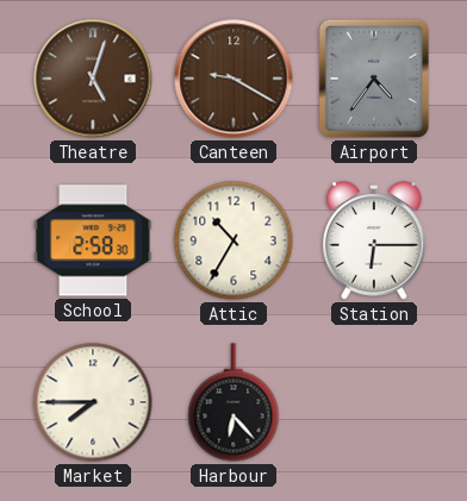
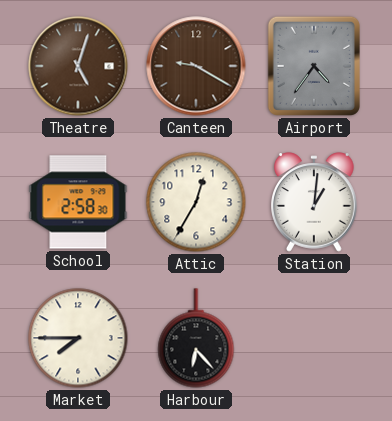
Attic: 10:35 -> 12:35 (196, 202)
Station: 6:15 -> 1:01 (315, 202)
